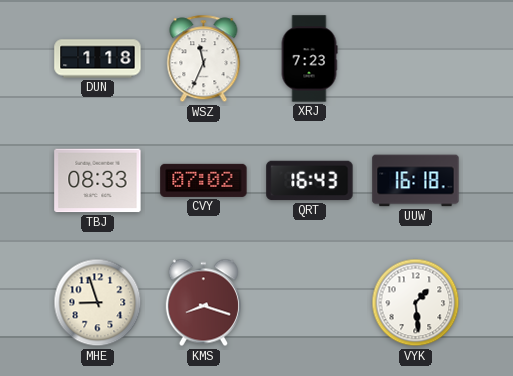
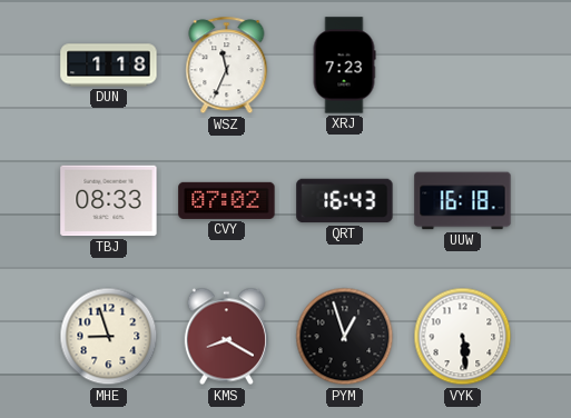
KMS: 8:18 -> 8:20 (226, 337)
PYM: none -> 12:57 (345, 337)
VYK: 1:29 -> 5:29 (463, 337)
